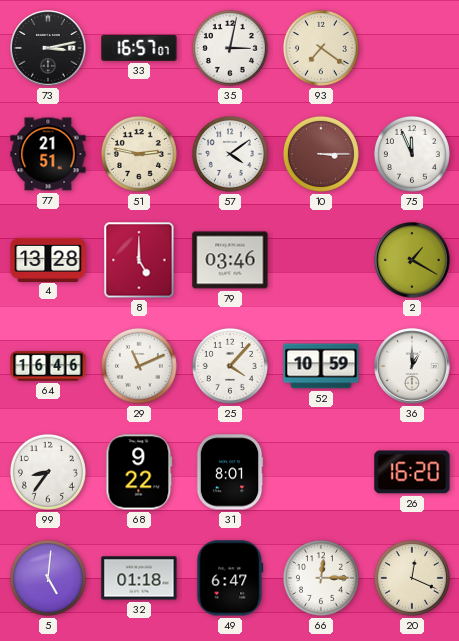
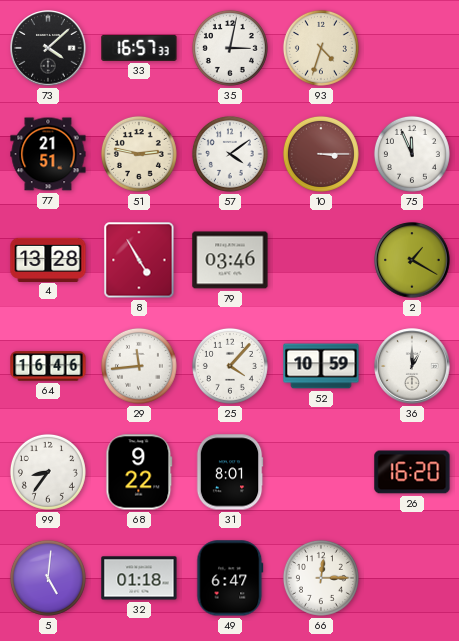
73: 3:13 -> 4:08 (48, 48)
33: 16:57:07 -> 16:57:33 (139, 48)
93: 7:21 -> 4:33 (321, 48)
8: 5:00 -> 4:55 (139, 260)
29: 11:11 -> 11:44 (139, 366)
20: 12:19 -> none (412, 578)
